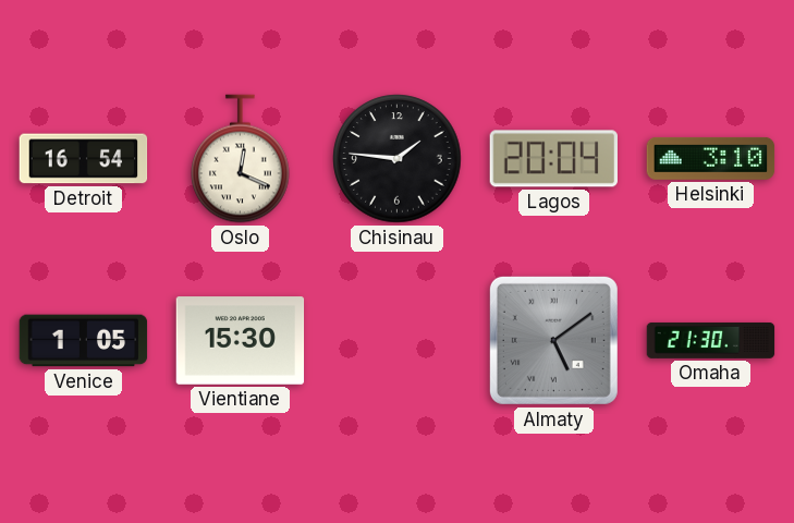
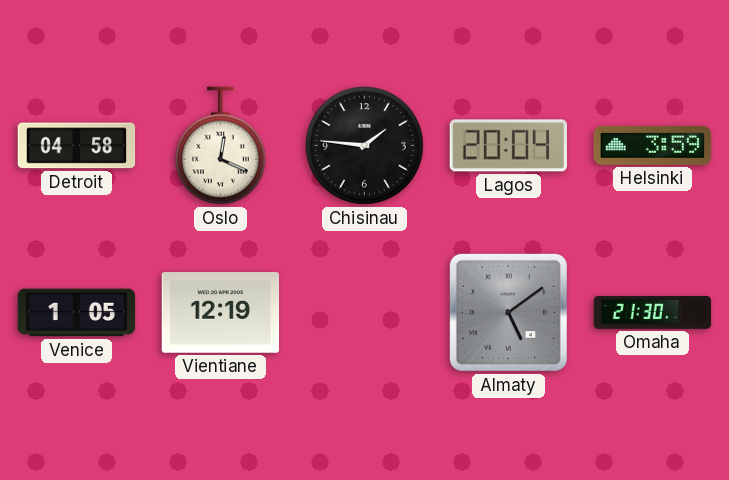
Detroit: 16:54 -> 04:58 (77, 146)
Helsinki: 3:10 -> 3:59 (653, 145)
Vientiane: 15:30 -> 12:19 (221, 313)
